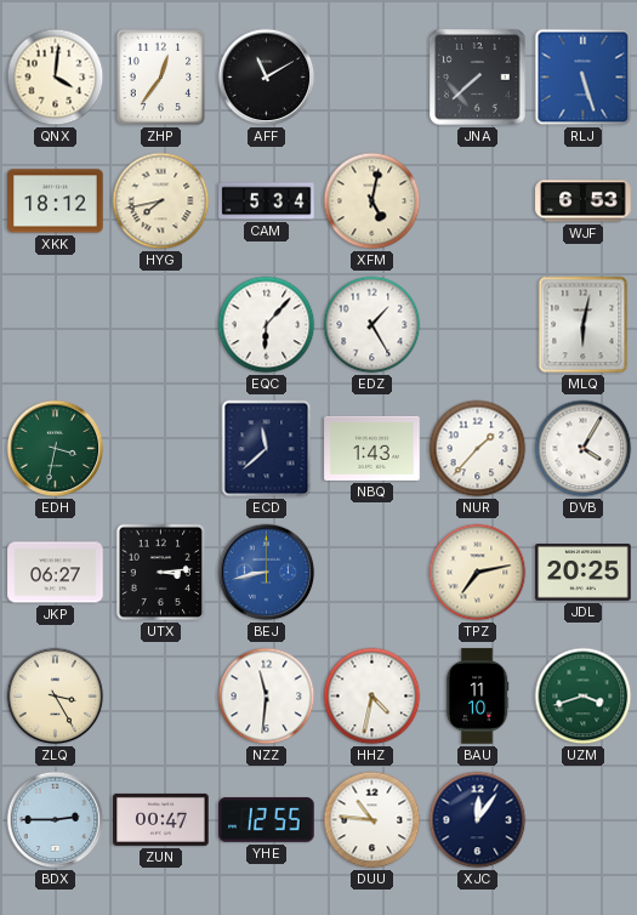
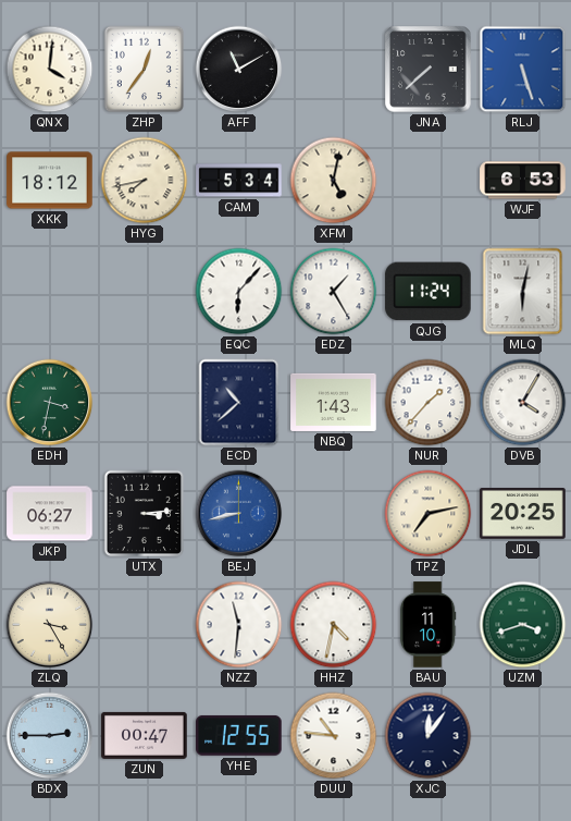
QJG: none -> 11:24 (429, 292)
ECD: 11:38 -> 10:38 (239, 403)
